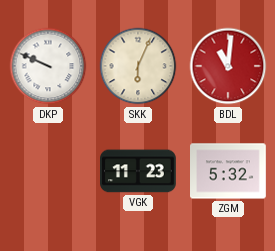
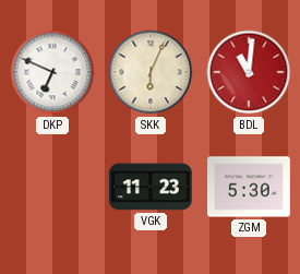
DKP: 9:49 -> 6:49 (52, 72)
ZGM: 5:32 -> 5:30 (249, 187)
